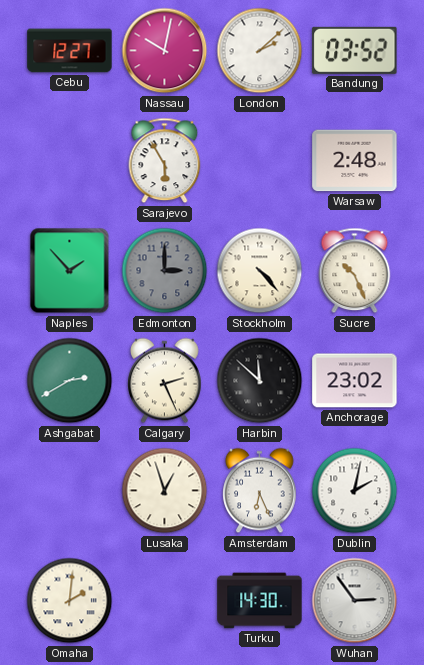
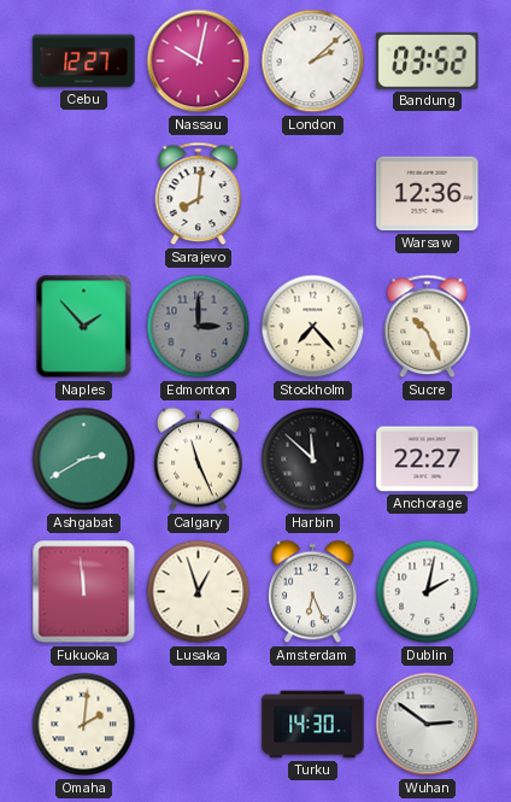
Sarajevo: 5:55 -> 8:01 (199, 194)
Warsaw: 2:48 -> 12:36 (428, 194)
Stockholm: 4:23 -> 7:23 (313, 327)
Calgary: 2:26 -> 11:26 (199, 459)
Anchorage: 23:02 -> 22:27 (428, 459)
Fukuoka: none -> 11:59 (84, 592)
Wuhan: 2:54 -> 2:51 (428, 725)
